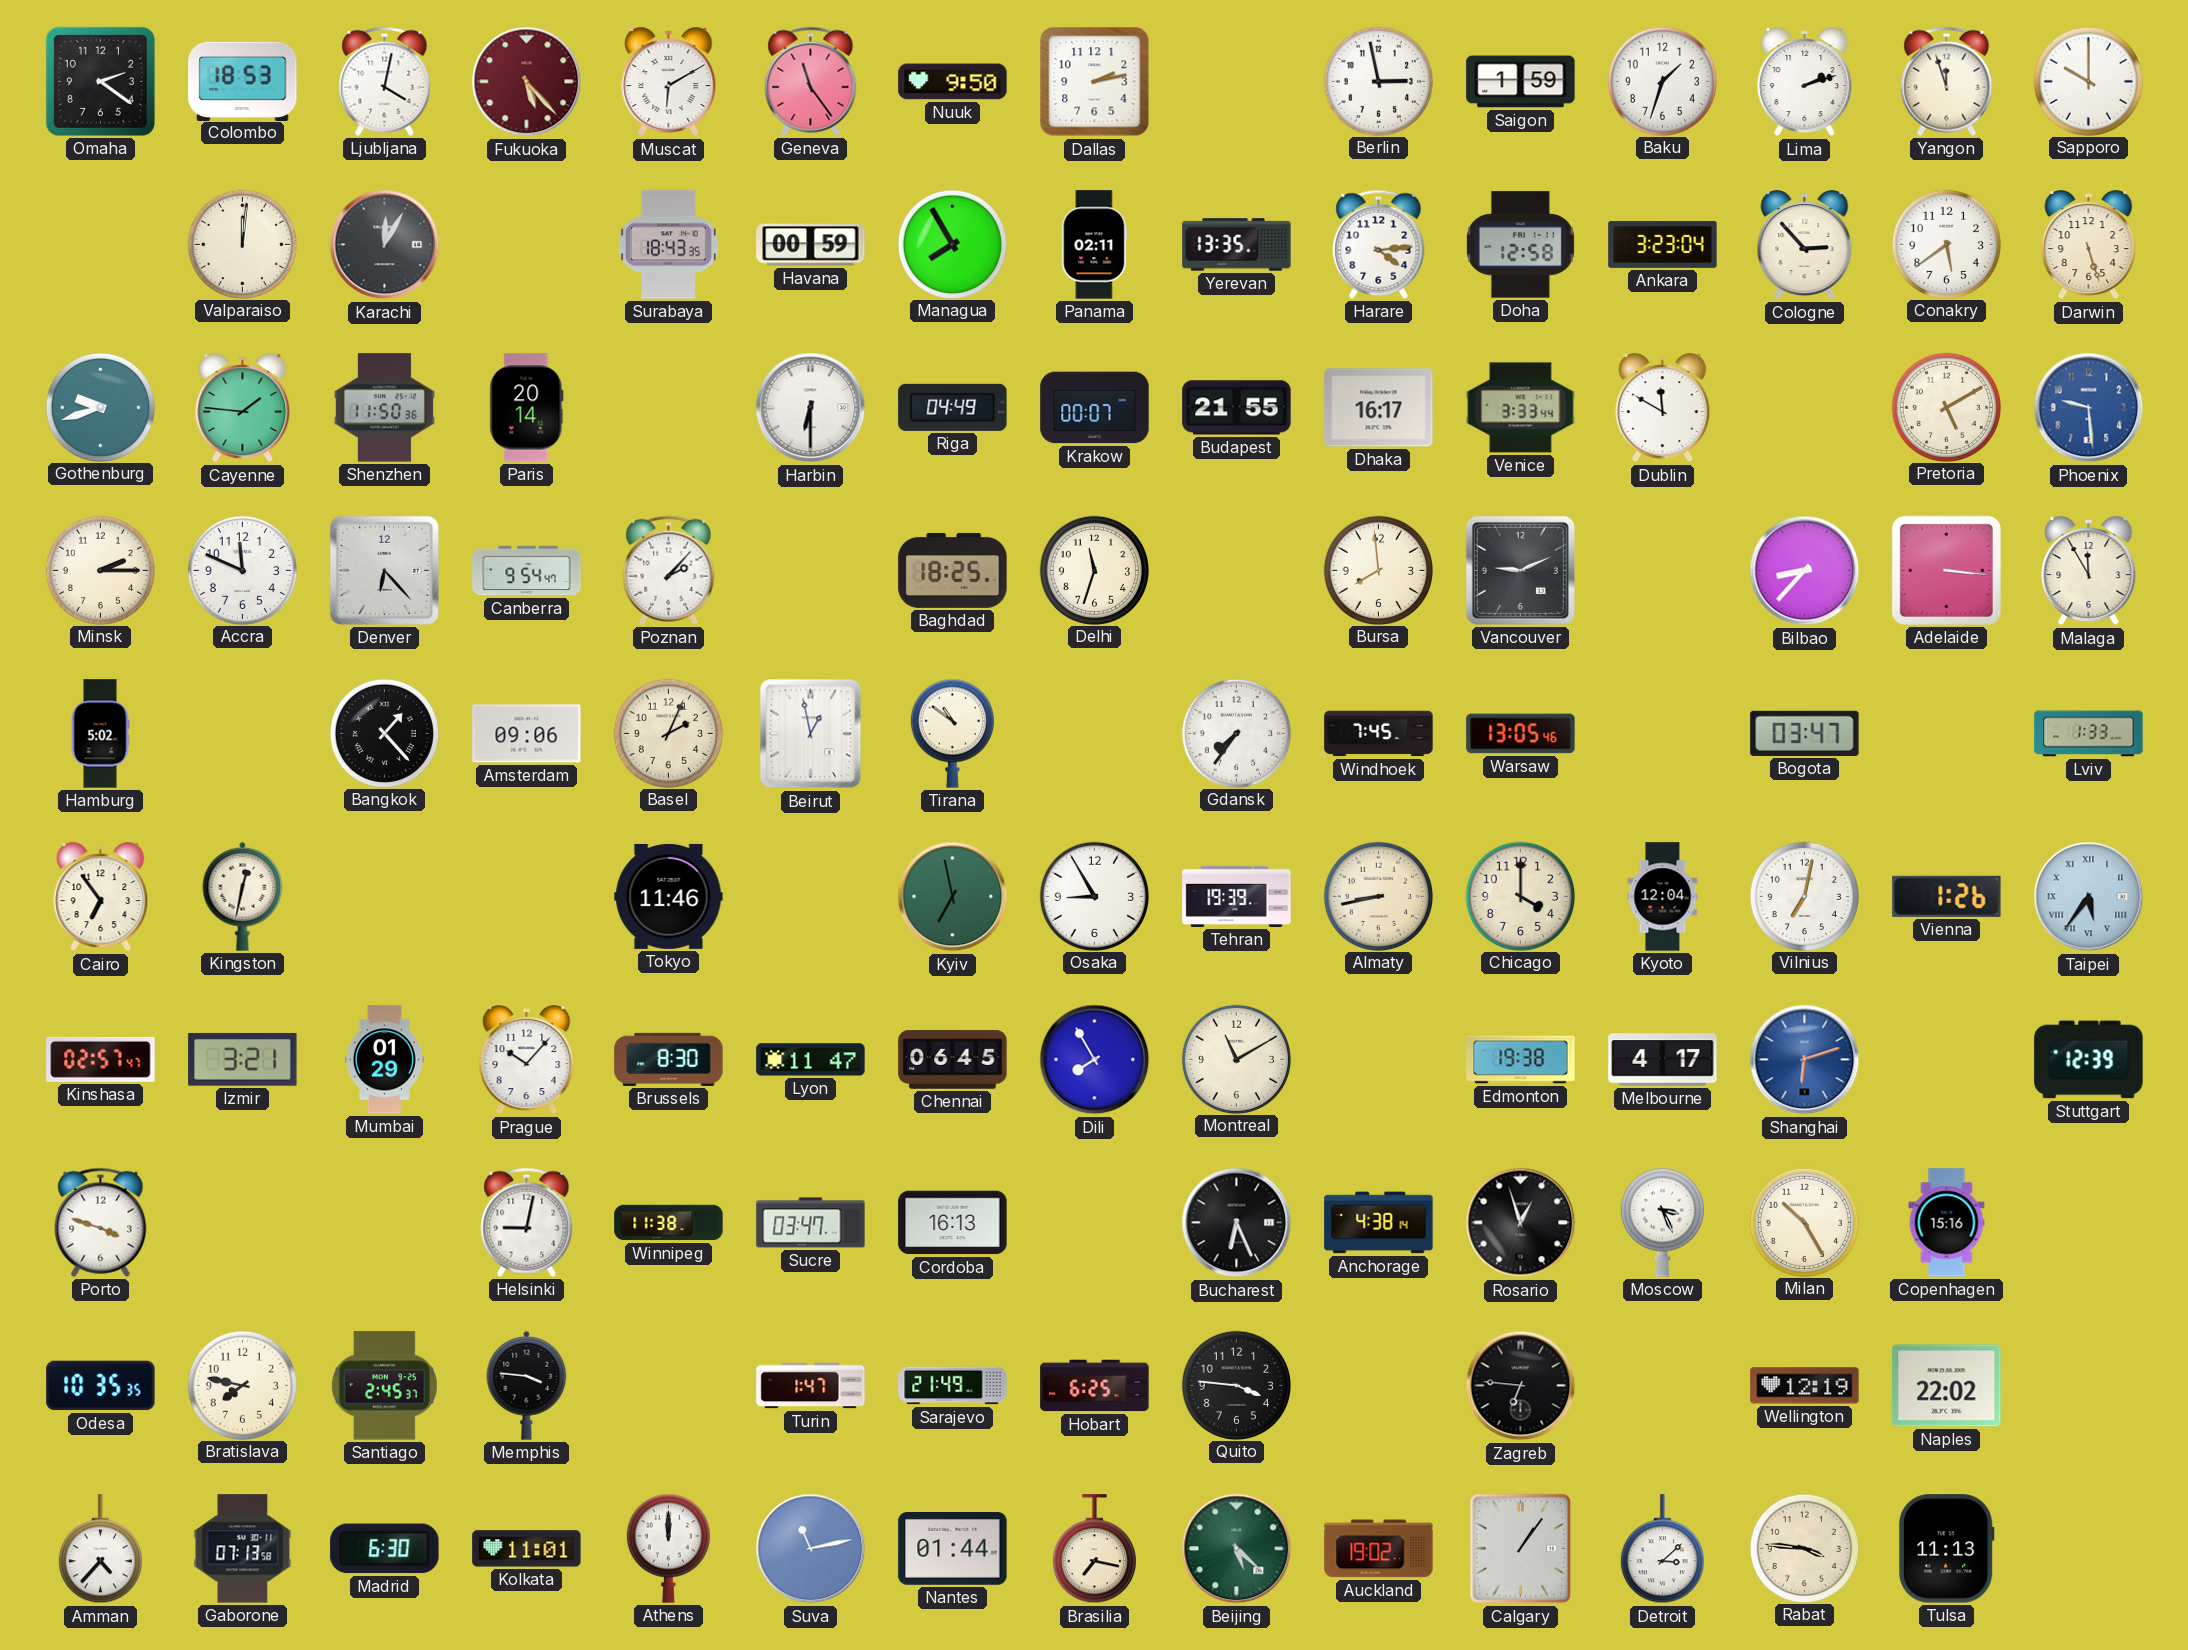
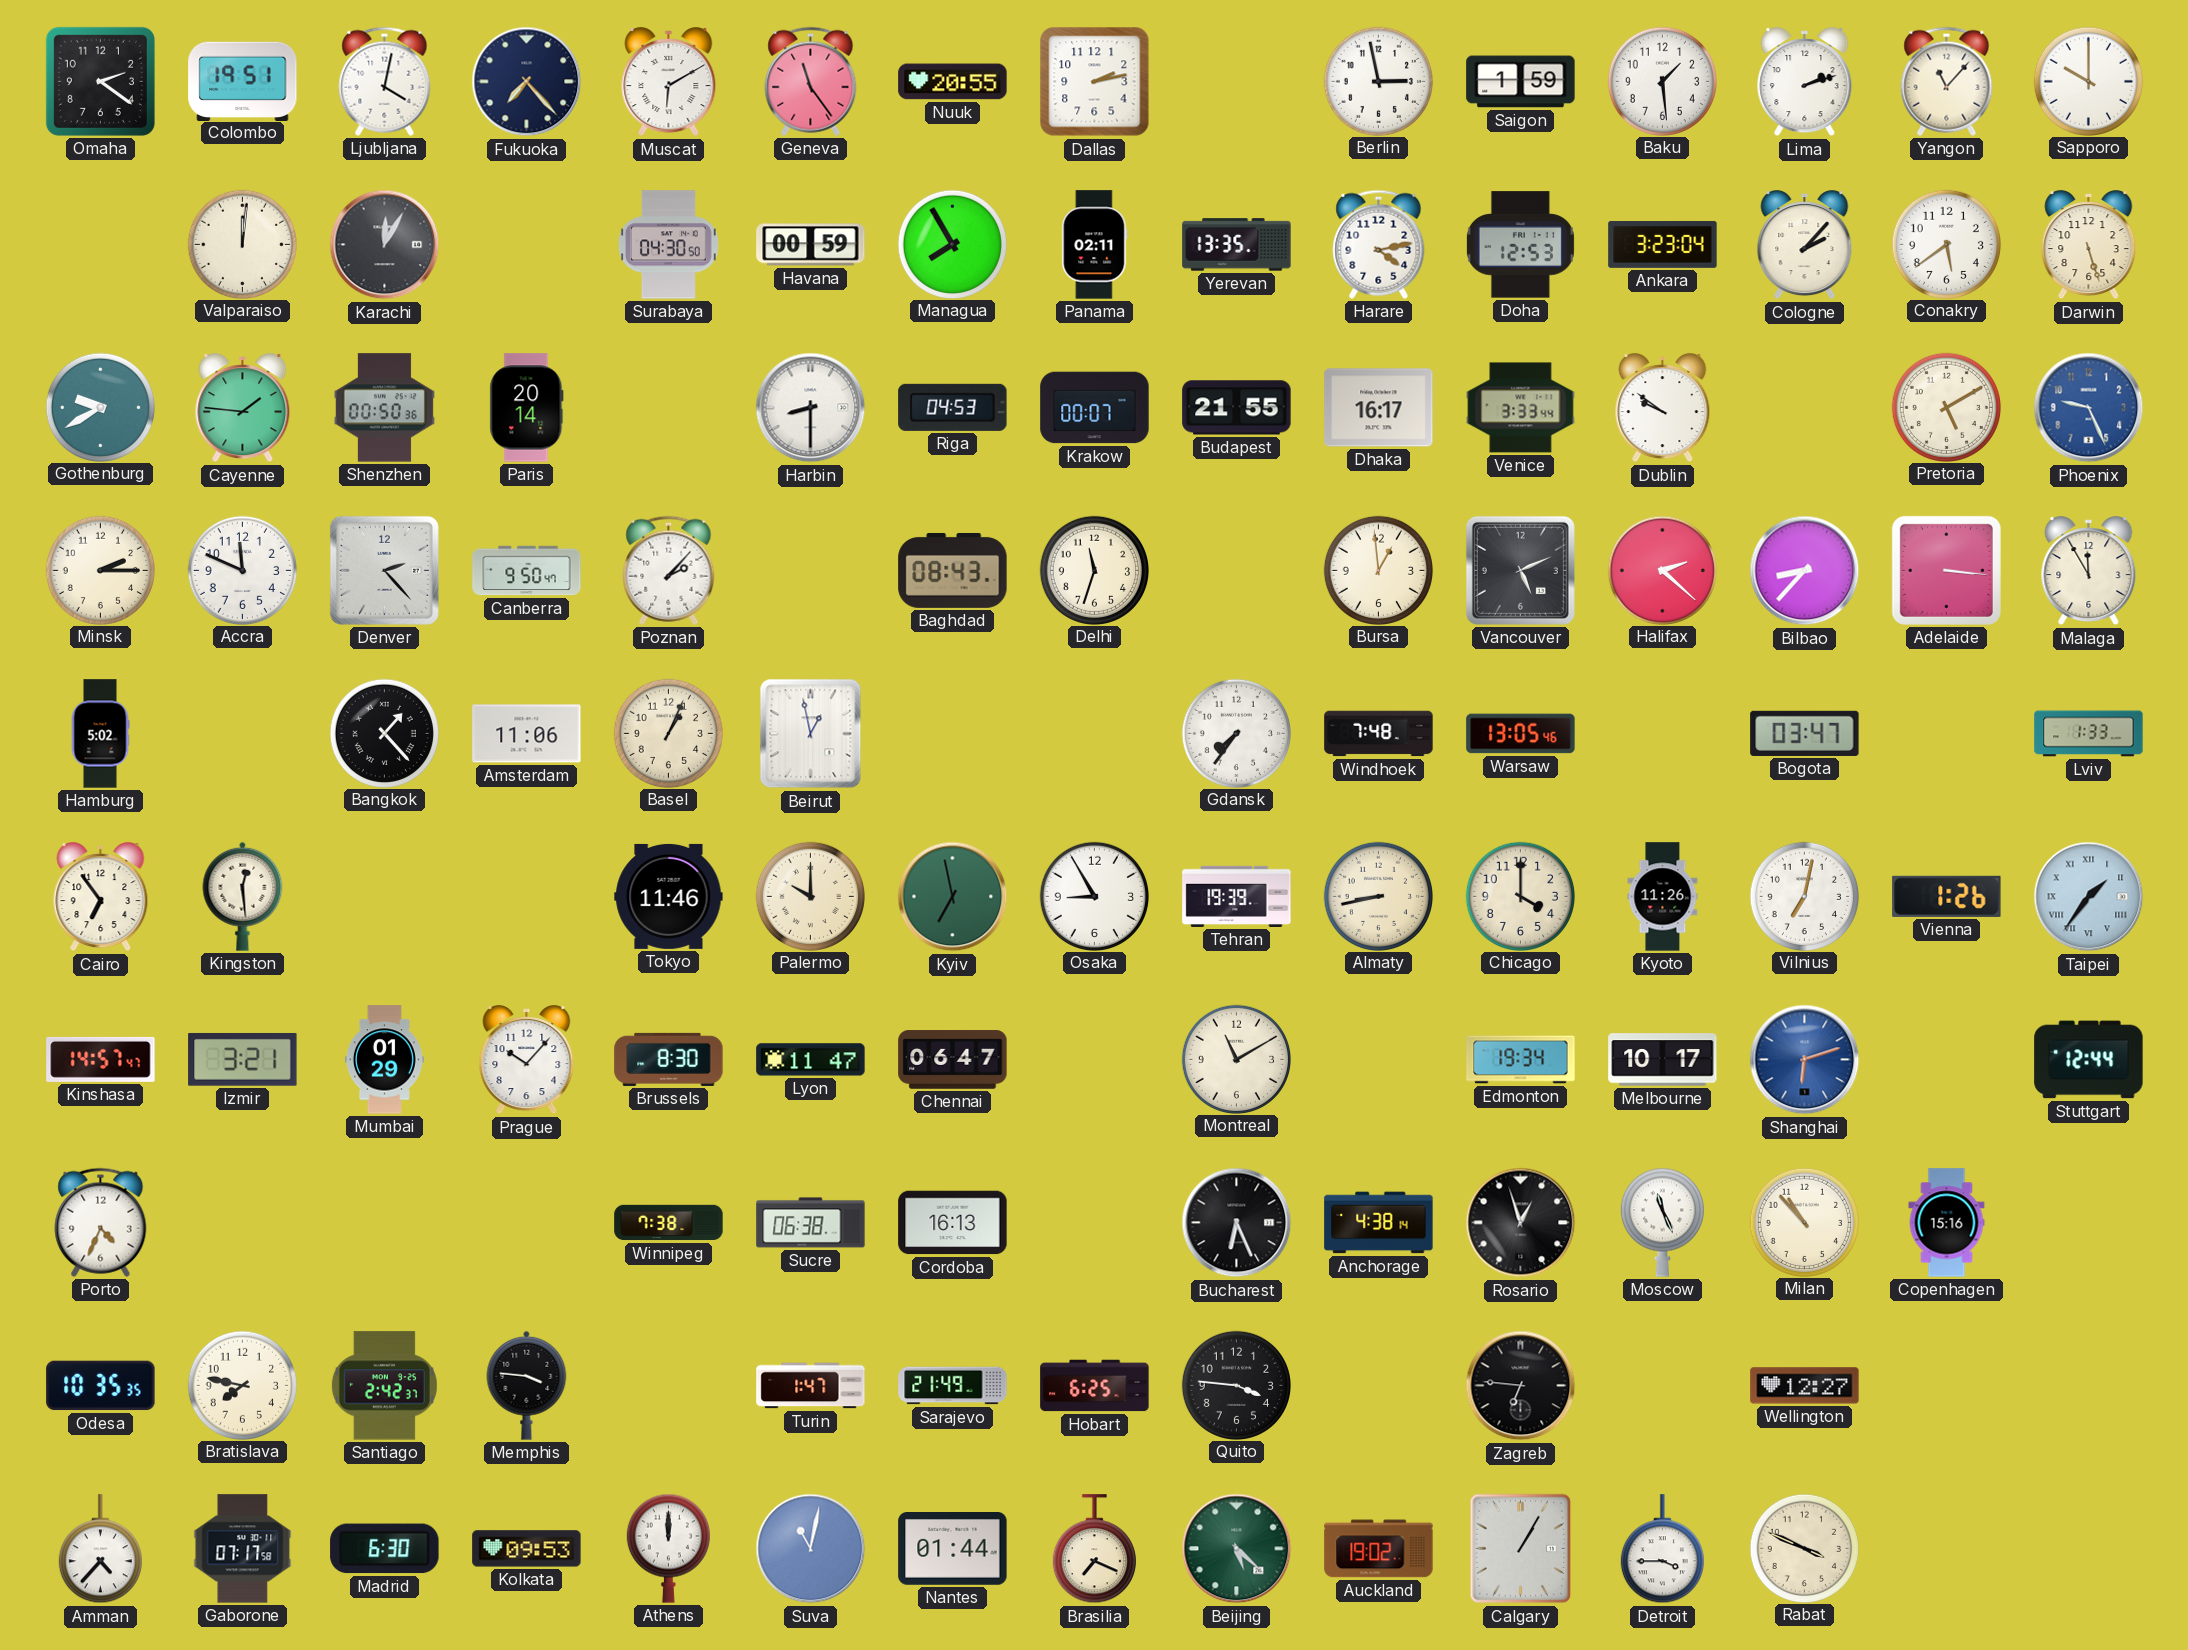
Colombo: 18:53 -> 19:51 (243, 81)
Fukuoka: 5:23 -> 7:23 (527, 82)
Fukuoka dial: burgundy -> navy (527, 82)
Nuuk: 9:50 -> 20:55 (953, 82)
Baku: 1:33 -> 1:29 (1662, 81)
Yangon: 11:57 -> 11:07 (1947, 81)
Surabaya: 18:43 -> 04:30 (669, 245)
Harare: 4:14 -> 4:13 (1379, 244)
Doha: 12:58 -> 12:53 (1520, 245)
Cologne: 2:53 -> 2:07 (1805, 245)
Gothenburg: 9:42 -> 9:40 (100, 407)
Shenzhen: 11:50 -> 00:50 (384, 408)
Harbin: 6:30 -> 8:30 (811, 408)
Riga: 04:49 -> 04:53 (953, 407)
Dublin: 11:50 -> 9:51 (1663, 408)
Phoenix: 9:29 -> 9:26 (2089, 408)
Denver: 6:23 -> 2:23 (384, 570)
Canberra: 9:54 -> 9:50 (527, 571)
Baghdad: 18:25 -> 08:43 (953, 570)
Bursa: 7:59 -> 12:59 (1378, 570)
Vancouver: 9:11 -> 5:11 (1520, 570)
Halifax: none -> 2:22 (1662, 570)
Amsterdam: 09:06 -> 11:06 (527, 734)
Basel: 2:04 -> 1:04 (668, 733)
Tirana: 10:51 -> none (952, 733)
Windhoek: 7:45 -> 7:48 (1379, 734)
Kingston: 12:32 -> 12:29 (243, 896)
Palermo: none -> 10:00 (810, 896)
Kyoto: 12:04 -> 11:26 (1663, 897)
Taipei: 5:36 -> 1:36 (2089, 897)
Kinshasa: 02:57 -> 14:57 (101, 1059)
Chennai: 06:45 -> 06:47 (953, 1060)
Dili: 7:55 -> none (1095, 1060)
Edmonton: 19:38 -> 19:34 (1521, 1060)
Melbourne: 4:17 -> 10:17 (1663, 1060)
Stuttgart: 12:39 -> 12:44 (2089, 1060)
Porto: 3:48 -> 4:34 (101, 1222)
Helsinki: 9:02 -> none (527, 1222)
Winnipeg: 11:38 -> 7:38 (669, 1223)
Sucre: 03:47 -> 06:38 (811, 1223)
Moscow: 3:26 -> 11:26 (1662, 1222)
Milan: 10:25 -> 10:53 (1804, 1222)
Santiago: 2:45 -> 2:42 (384, 1386)
Wellington: 12:19 -> 12:27 (1805, 1386)
Naples: 22:02 -> none (1947, 1386)
Gaborone: 07:13 -> 07:17 (243, 1549)
Kolkata: 11:01 -> 09:53 (527, 1549)
Suva: 11:13 -> 11:02 (811, 1549)
Brasilia: 7:17 -> 7:19 (1094, 1549)
Calgary: 1:06 -> 1:05 (1521, 1549)
Detroit: 3:08 -> 3:45 (1662, 1549)
Rabat: 3:46 -> 3:49 (1804, 1548)
Tulsa: 11:13 -> none (1946, 1549)
